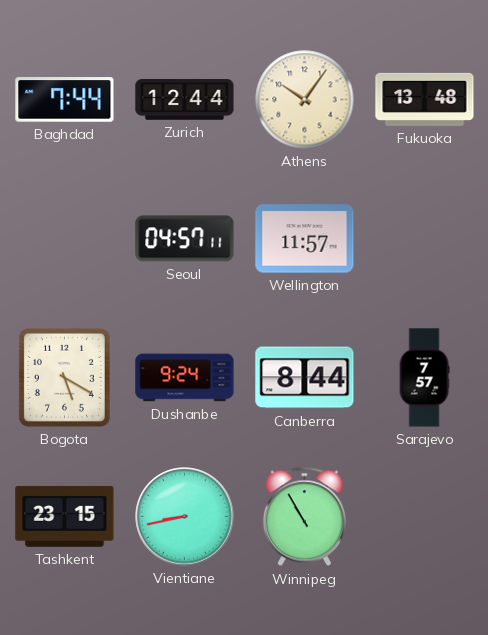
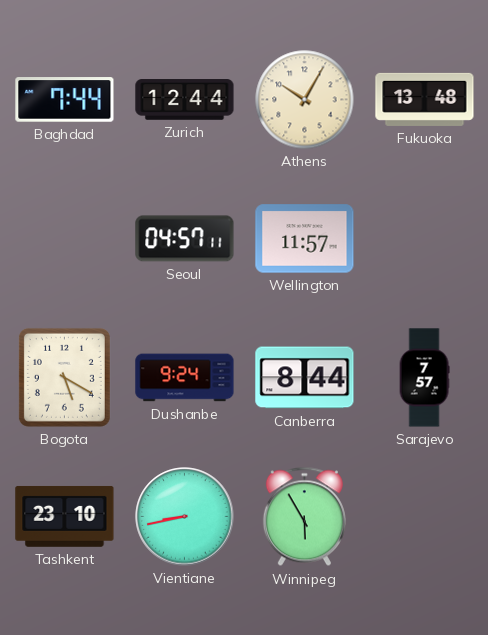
Athens: 10:06 -> 10:05 (305, 100)
Tashkent: 23:15 -> 23:10 (65, 516)
Winnipeg: 10:55 -> 5:55 (304, 517)
